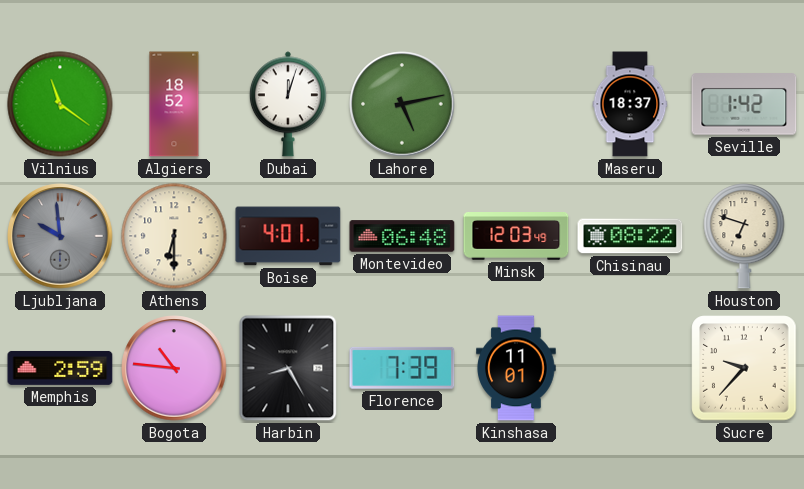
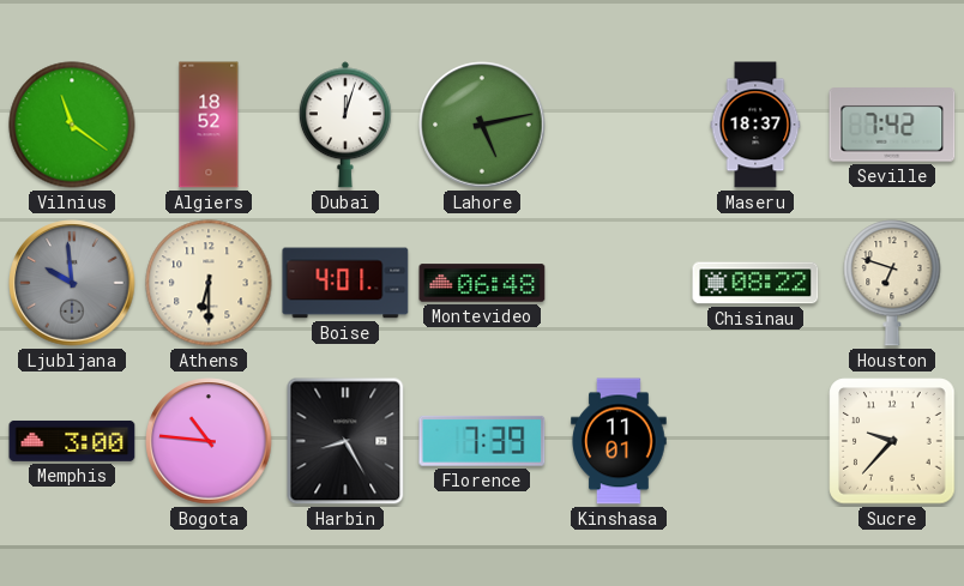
Seville: 1:42 -> 7:42 (892, 125)
Minsk: 12:03 -> none (516, 237)
Memphis: 2:59 -> 3:00 (72, 441)
